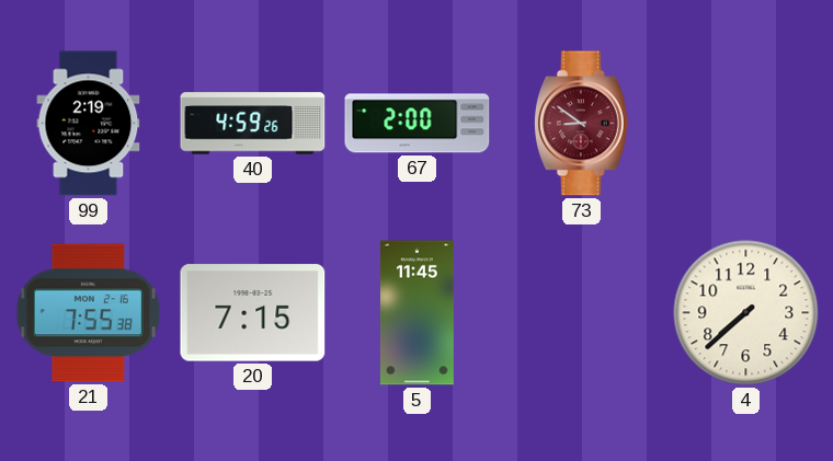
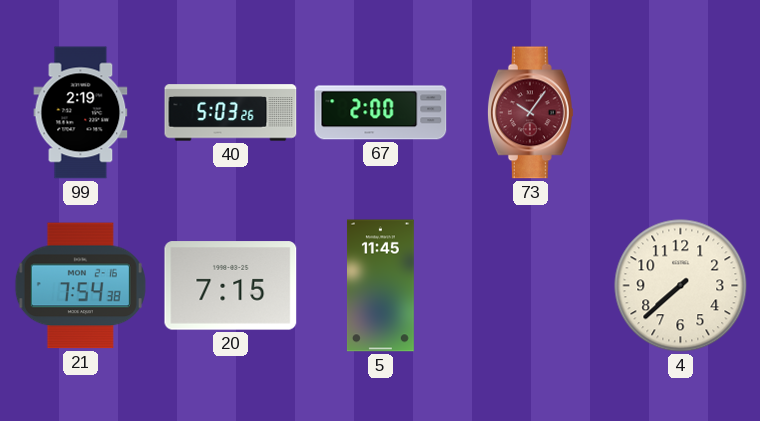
40: 4:59 -> 5:03 (231, 113)
73: 8:51 -> 10:06 (530, 113)
21: 7:55 -> 7:54 (80, 286)
